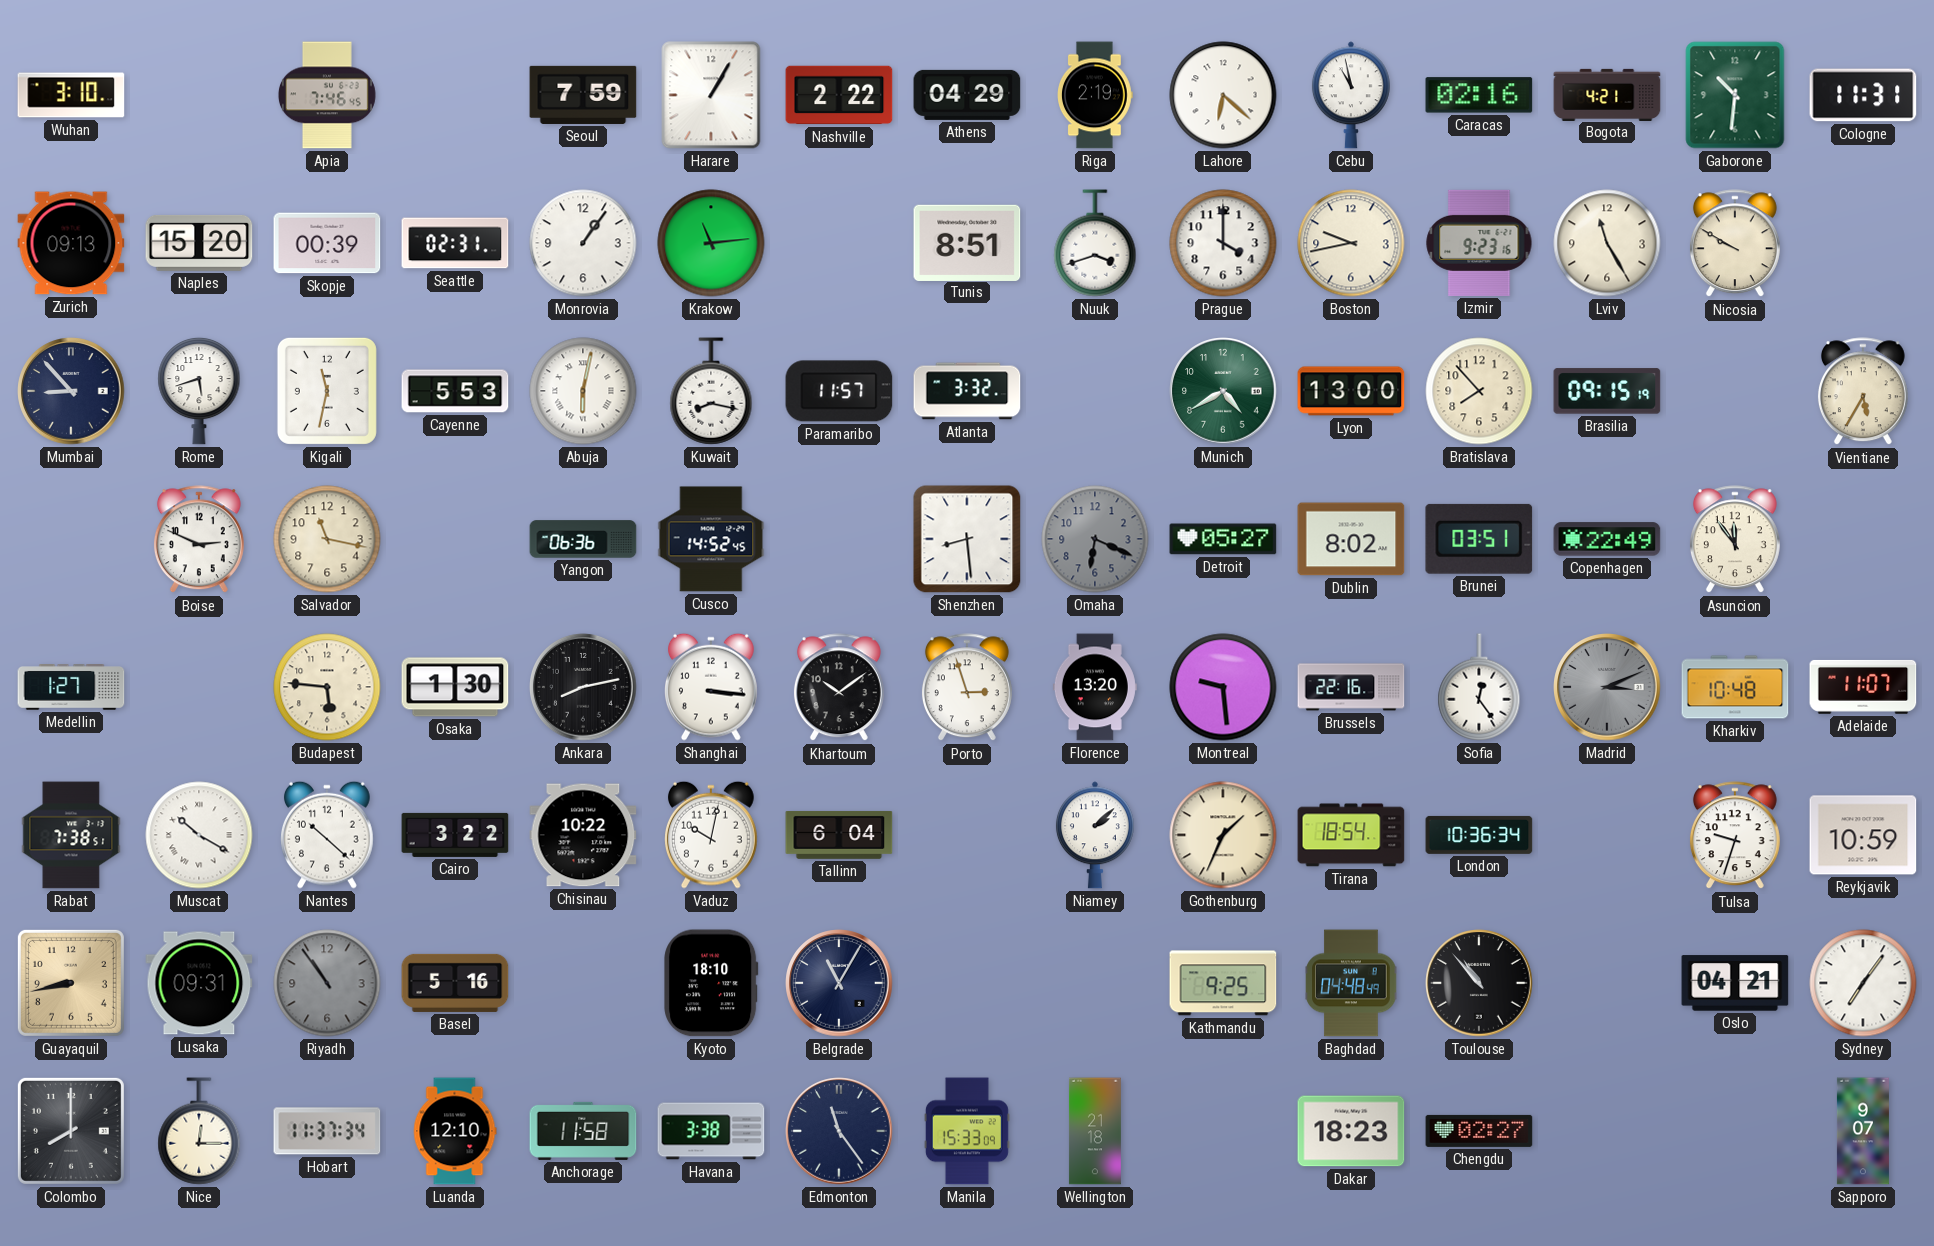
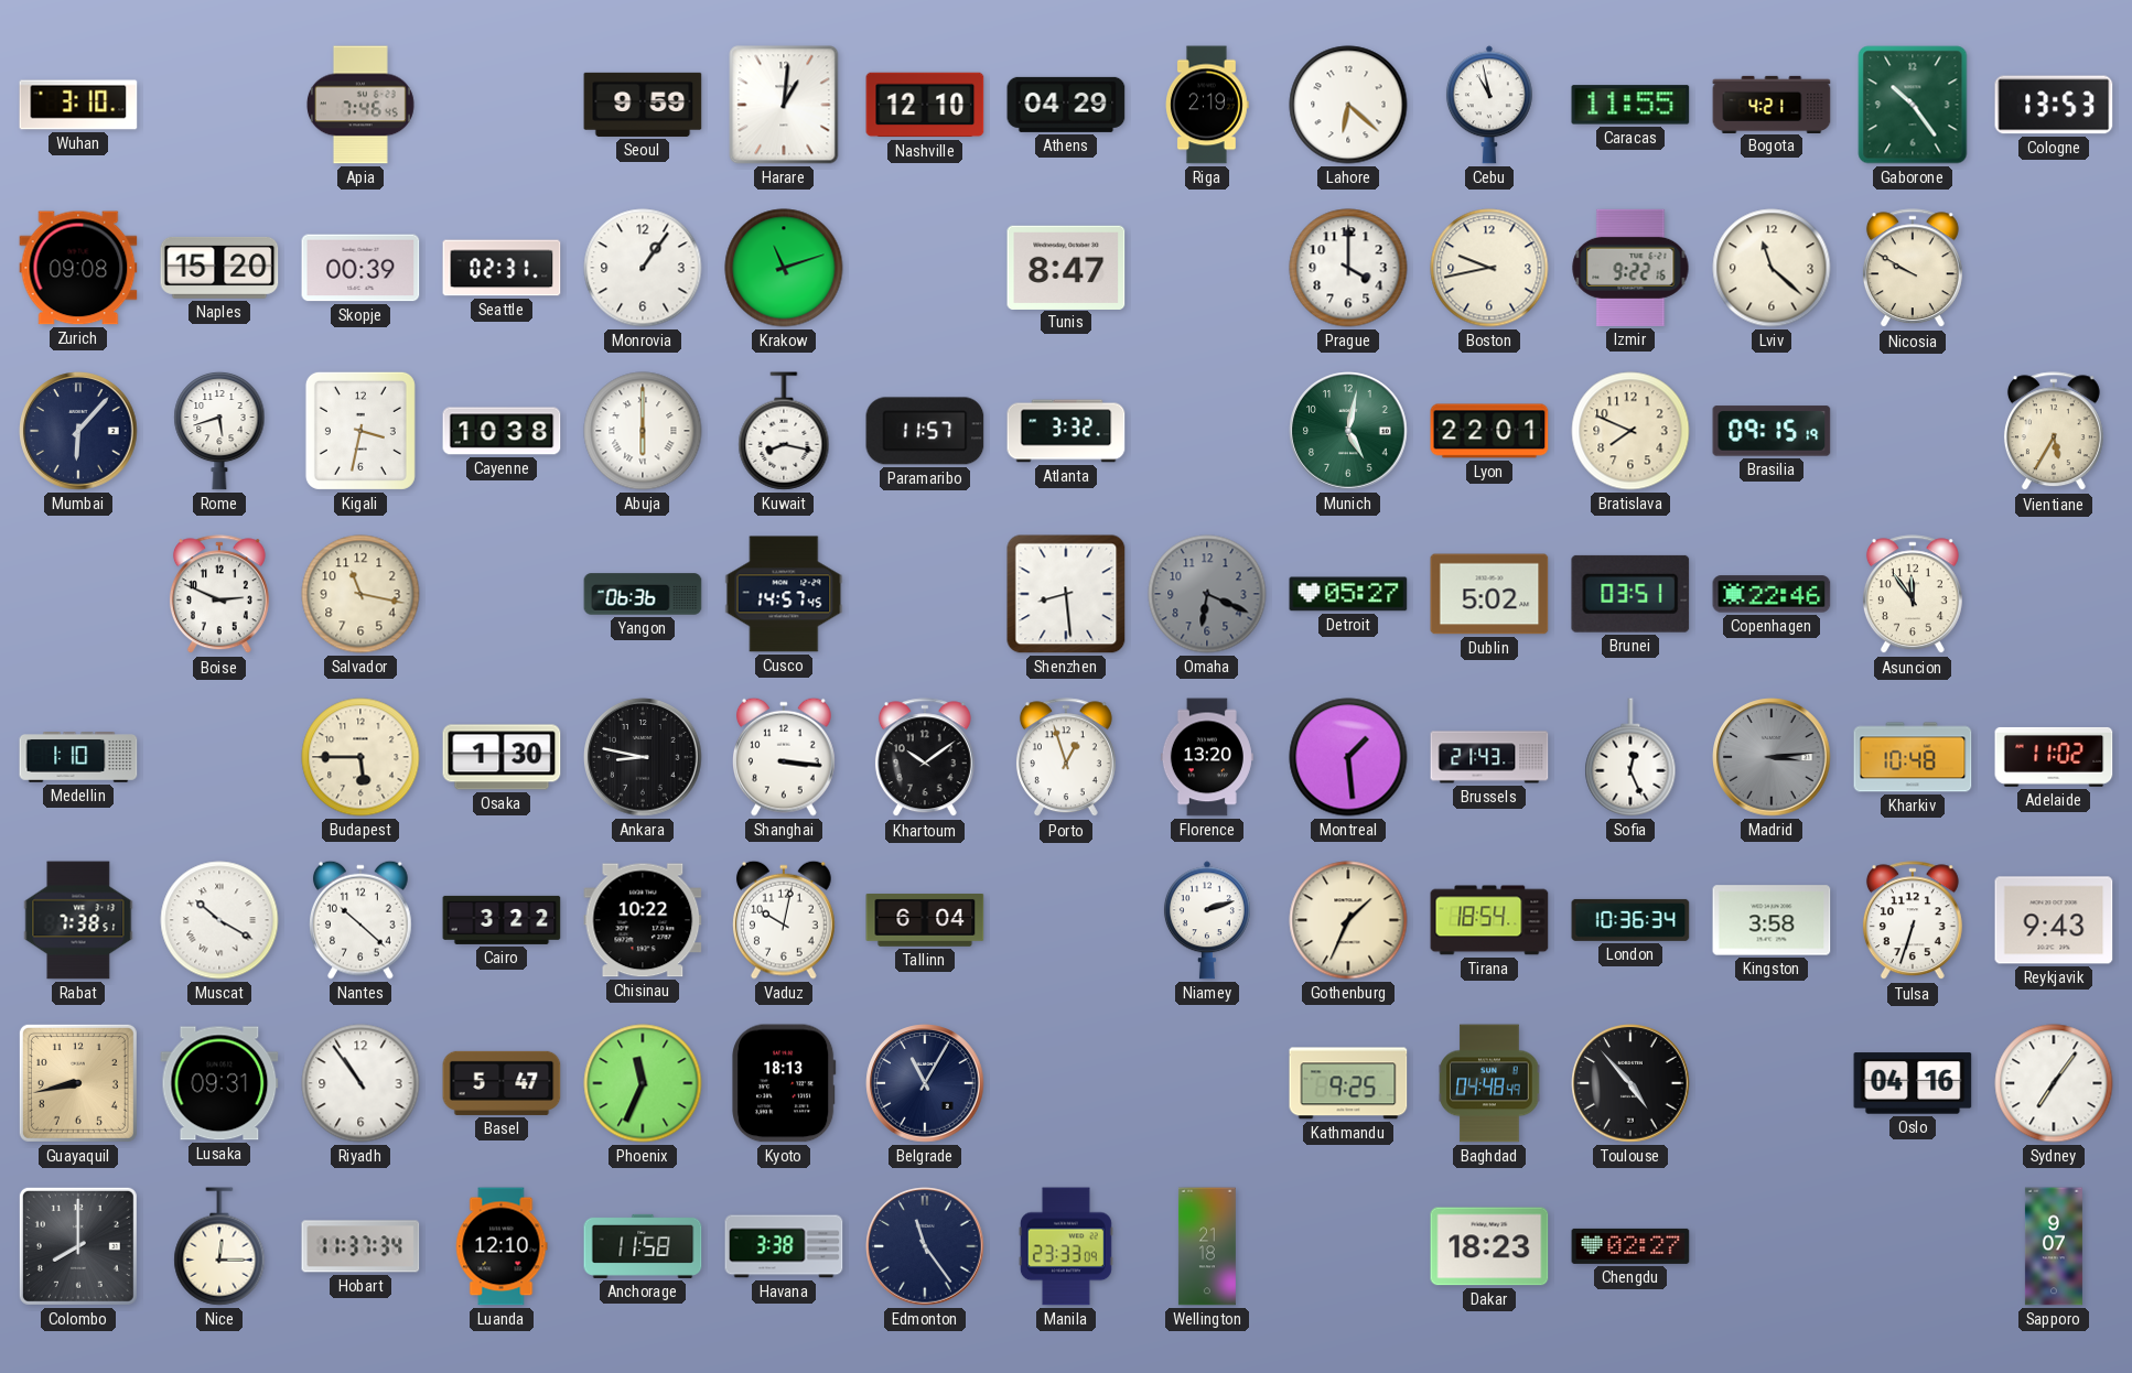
Seoul: 7:59 -> 9:59 (643, 105)
Harare: 1:05 -> 1:01 (784, 105)
Nashville: 2:22 -> 12:10 (925, 105)
Caracas: 02:16 -> 11:55 (1630, 105)
Gaborone: 10:31 -> 10:24 (1913, 105)
Cologne: 11:31 -> 13:53 (2054, 105)
Zurich: 09:13 -> 09:08 (78, 268)
Krakow: 11:14 -> 11:12 (784, 268)
Tunis: 8:51 -> 8:47 (1066, 267)
Nuuk: 3:42 -> none (1095, 243)
Izmir: 9:23 -> 9:22 (1630, 268)
Lviv: 11:25 -> 11:22 (1772, 268)
Mumbai: 8:53 -> 6:07 (78, 431)
Kigali: 11:32 -> 3:32 (360, 431)
Cayenne: 5:53 -> 10:38 (502, 431)
Abuja: 6:02 -> 6:00 (643, 431)
Munich: 4:40 -> 5:02 (1348, 431)
Lyon: 13:00 -> 22:01 (1489, 431)
Bratislava: 7:53 -> 7:49 (1630, 431)
Cusco: 14:52 -> 14:57 (784, 594)
Dublin: 8:02 -> 5:02 (1489, 594)
Copenhagen: 22:49 -> 22:46 (1772, 594)
Medellin: 1:27 -> 1:10 (78, 758)
Budapest: 5:46 -> 5:45 (360, 757)
Ankara: 8:13 -> 8:47 (643, 757)
Porto: 2:57 -> 12:57 (1066, 758)
Montreal: 9:29 -> 1:29 (1348, 757)
Brussels: 22:16 -> 21:43 (1489, 757)
Sofia: 12:24 -> 12:26 (1630, 757)
Madrid: 3:11 -> 3:14 (1772, 757)
Adelaide: 11:07 -> 11:02 (2054, 757)
Niamey: 2:08 -> 2:12 (1207, 920)
Kingston: none -> 3:58 (1772, 920)
Tulsa: 9:33 -> 6:33 (1913, 921)
Reykjavik: 10:59 -> 9:43 (2054, 920)
Riyadh dial: grey -> white (360, 1083)
Basel: 5:16 -> 5:47 (502, 1083)
Phoenix: none -> 11:34 (643, 1083)
Kyoto: 18:10 -> 18:13 (784, 1083)
Toulouse: 10:53 -> 4:53 (1630, 1083)
Oslo: 04:21 -> 04:16 (1913, 1083)
Manila: 15:33 -> 23:33 (1066, 1246)
